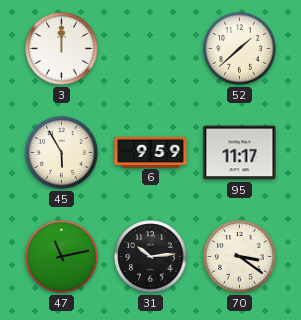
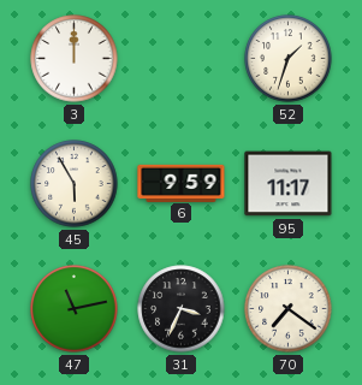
52: 1:38 -> 1:33 (289, 59)
31: 10:14 -> 3:34 (182, 309)
70: 3:21 -> 7:21 (289, 309)
